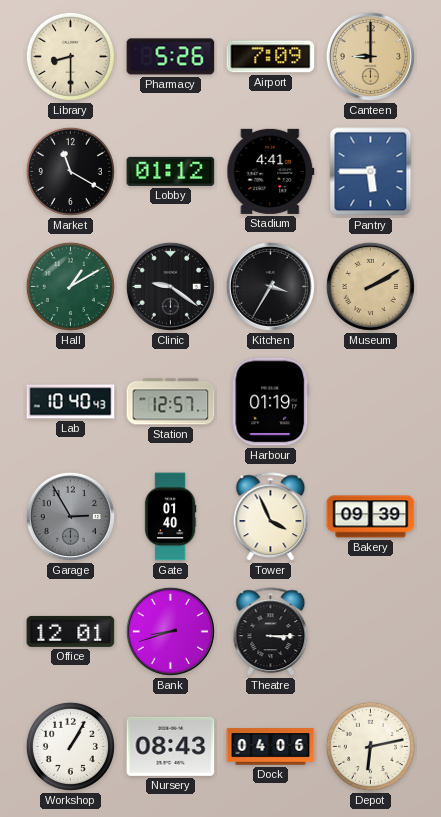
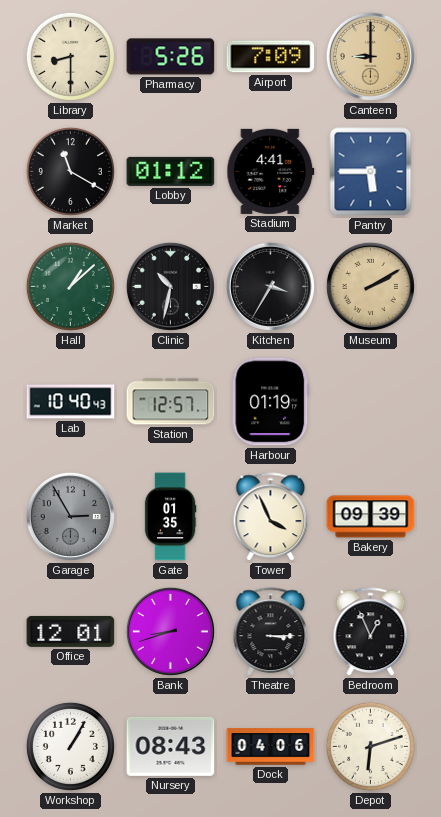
Hall: 1:10 -> 1:08 (70, 286)
Clinic: 9:21 -> 10:32 (170, 286)
Gate: 01:40 -> 01:35 (170, 517)
Bedroom: none -> 12:56 (371, 632)
Depot: 6:13 -> 6:12 (370, 746)
